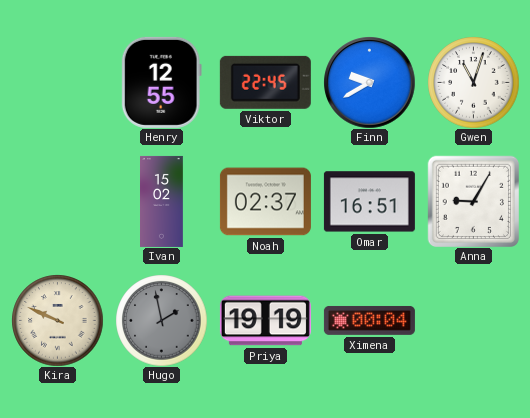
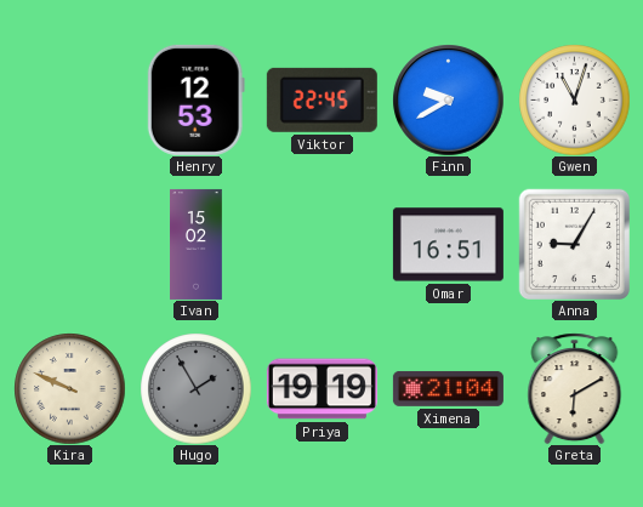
Henry: 12:55 -> 12:53 (195, 99)
Noah: 02:37 -> none (265, 202)
Hugo: 1:58 -> 1:55 (195, 388)
Ximena: 00:04 -> 21:04 (448, 388)
Greta: none -> 6:10 (575, 388)
